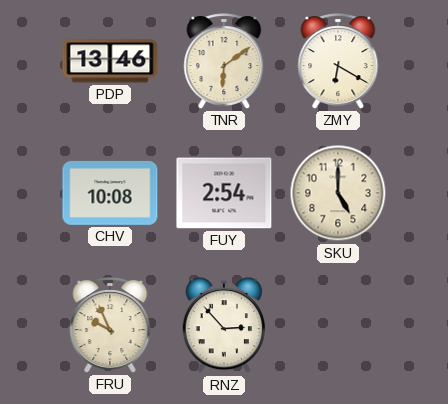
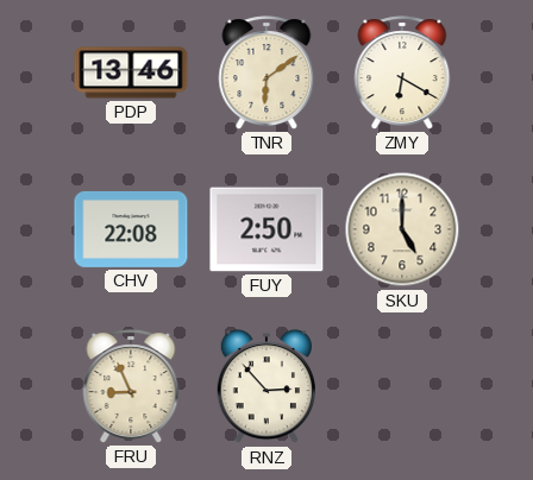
CHV: 10:08 -> 22:08 (131, 229)
FUY: 2:54 -> 2:50 (266, 229)
FRU: 9:56 -> 8:56 (131, 386)
